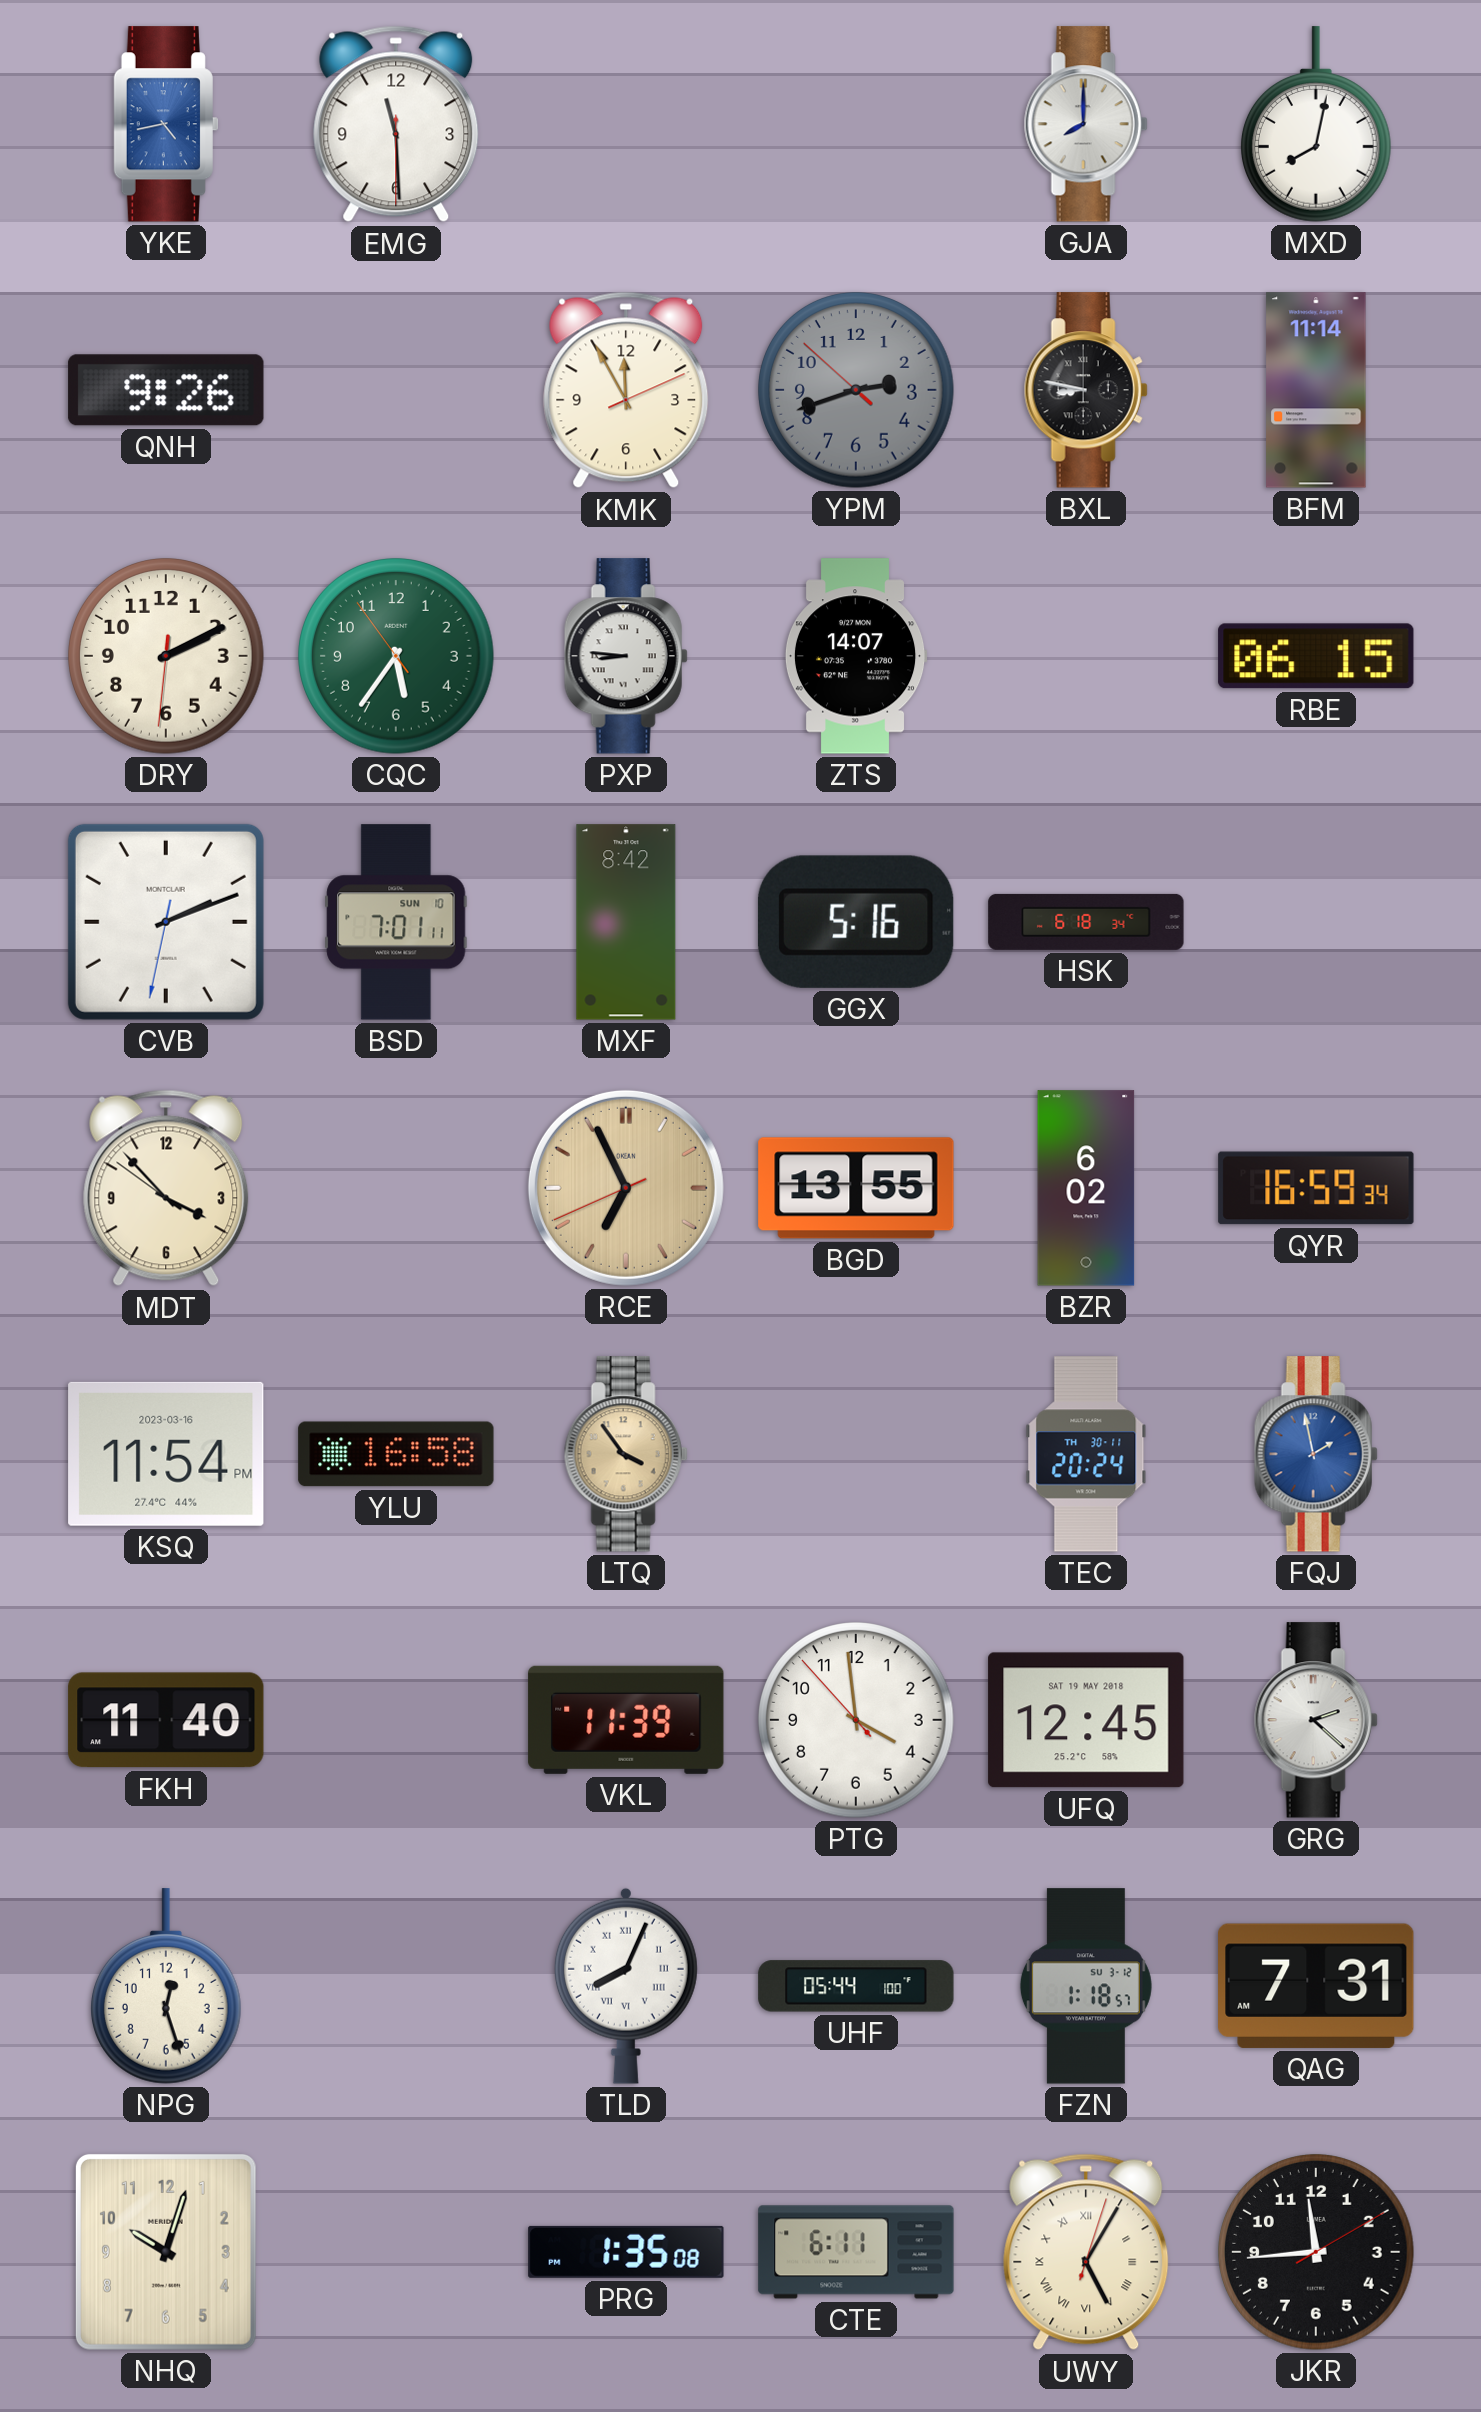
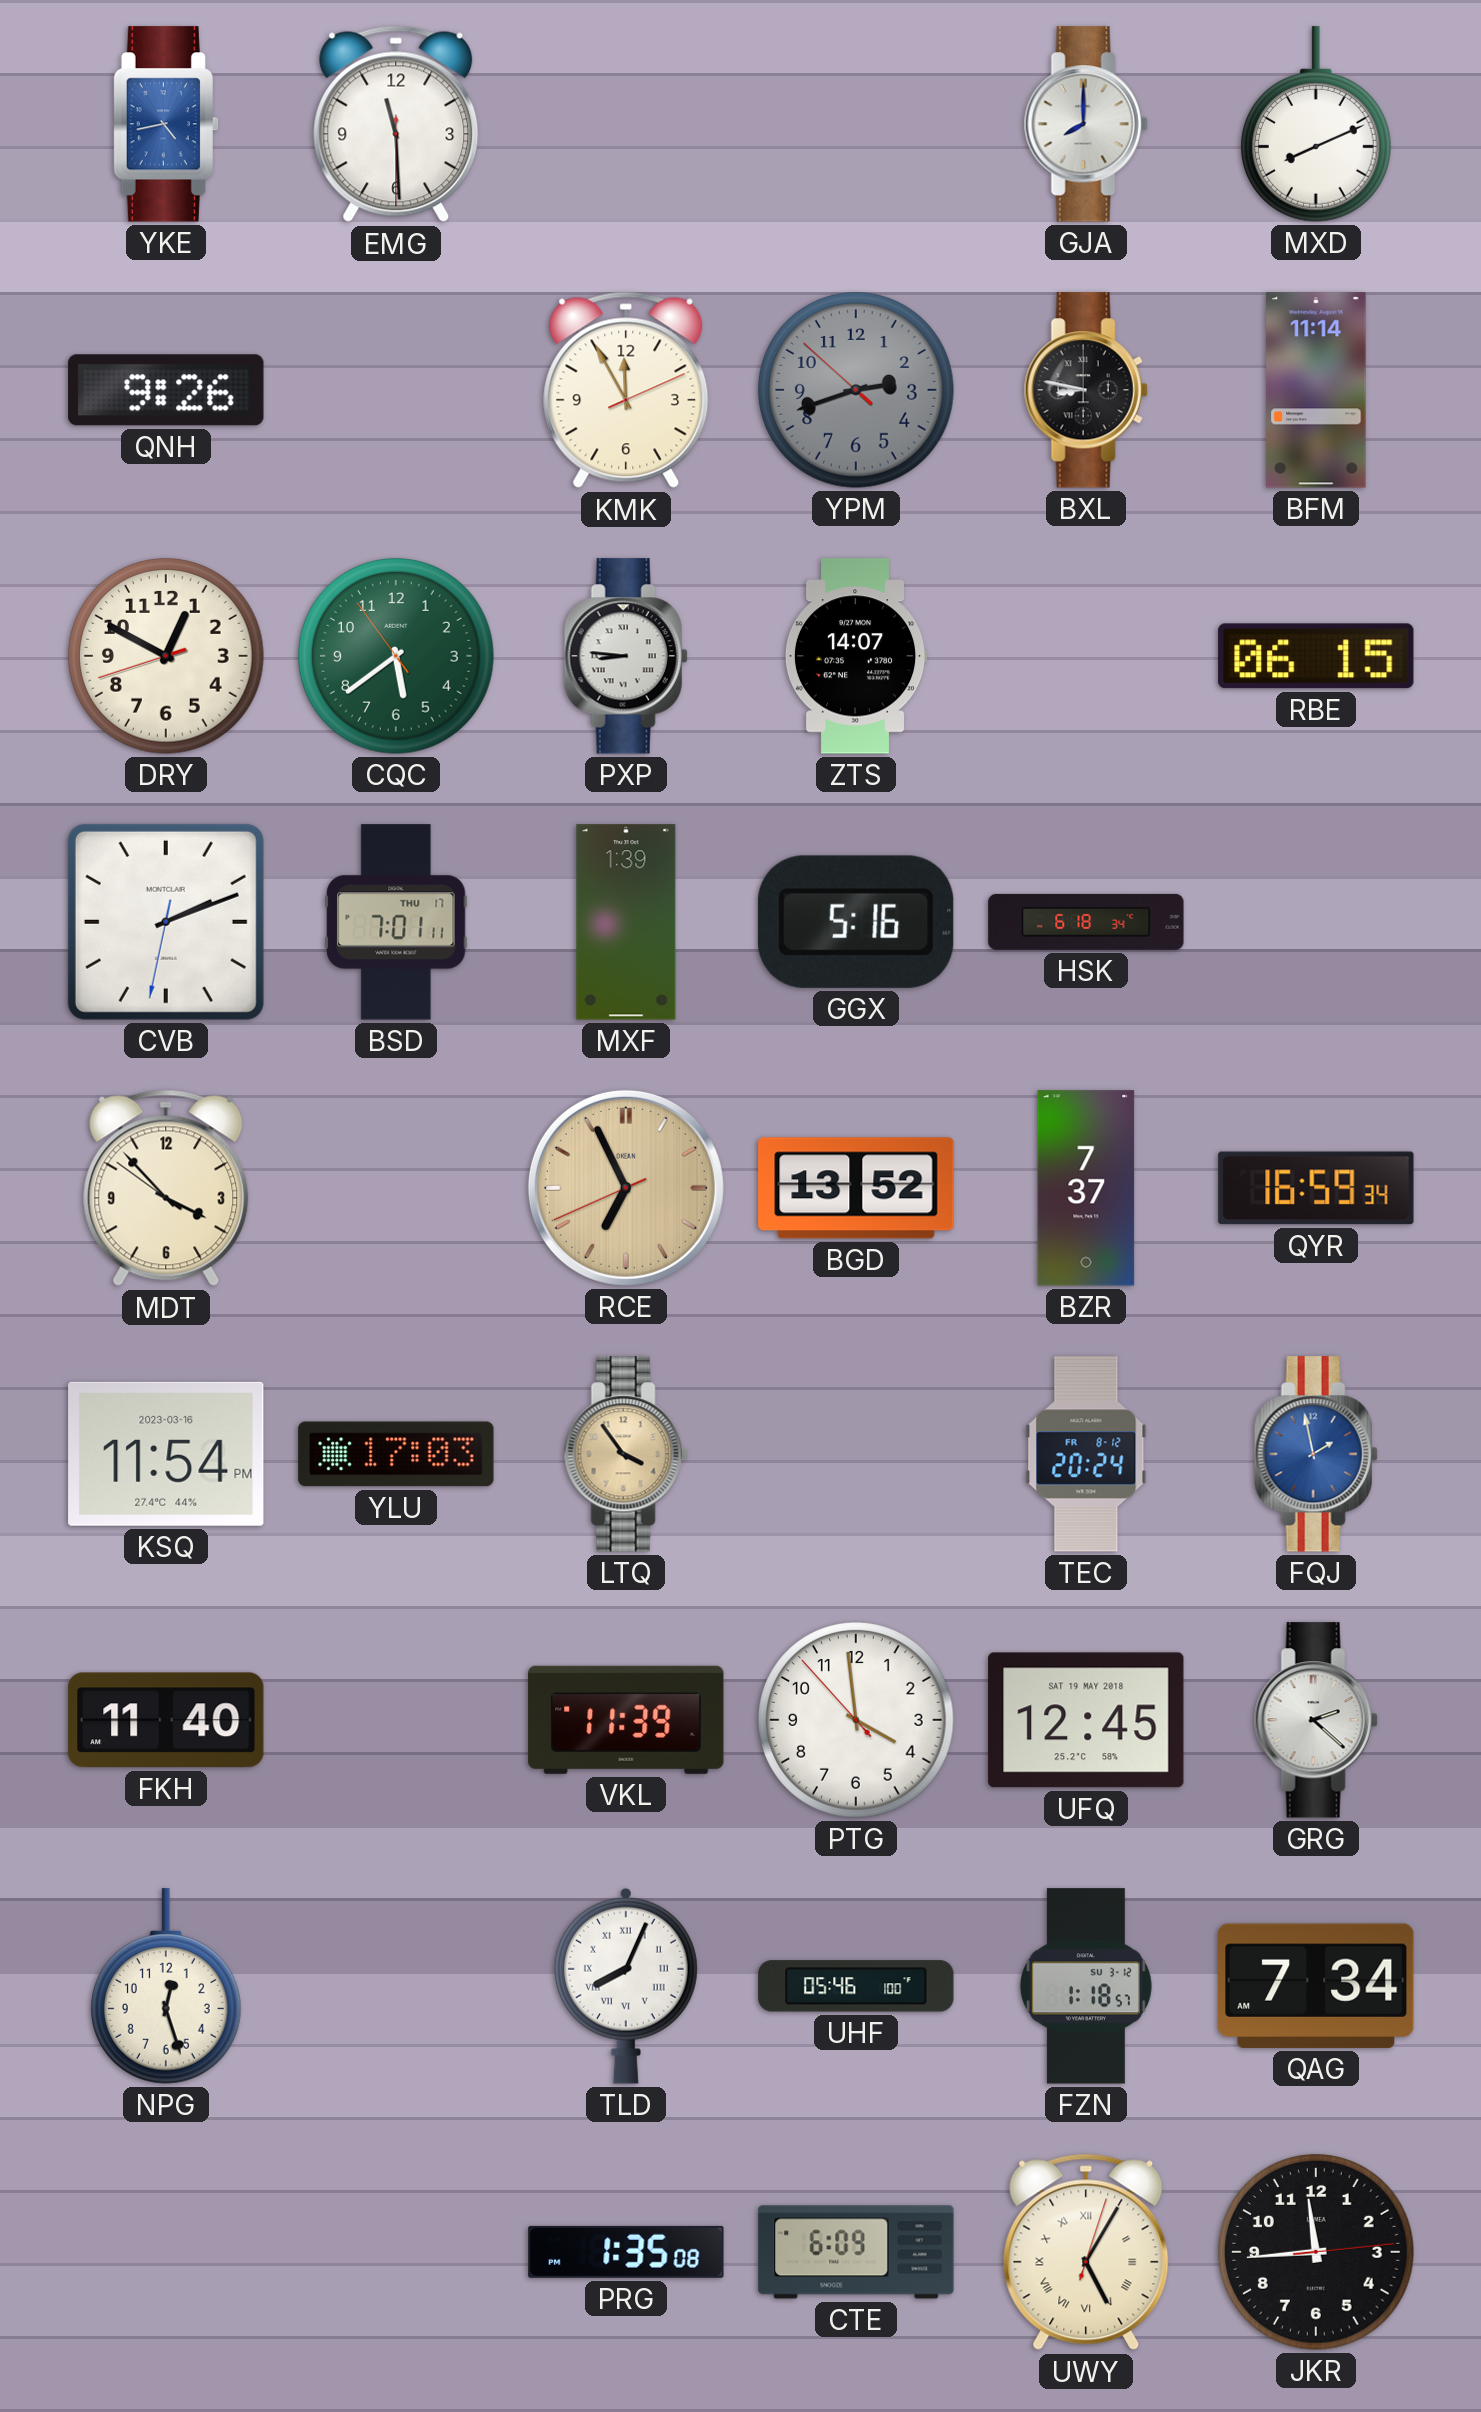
MXD: 8:02 -> 8:11 (1316, 124)
DRY: 2:10 -> 12:49 (166, 656)
CQC: 5:35 -> 5:38 (396, 656)
BSD date: SUN 10 -> THU 17 (396, 922)
MXF: 8:42 -> 1:39 (626, 922)
BGD: 13:55 -> 13:52 (856, 1188)
BZR: 6:02 -> 7:37 (1086, 1188)
YLU: 16:58 -> 17:03 (396, 1454)
TEC date: TH 30-11 -> FR 8-12 (1086, 1454)
UHF: 05:44 -> 05:46 (856, 1986)
QAG: 7:31 -> 7:34 (1316, 1986)
NHQ: 10:03 -> none (166, 2252)
CTE: 6:11 -> 6:09 (856, 2252)
JKR: 11:44:10 -> 11:44:14 (1316, 2252)
